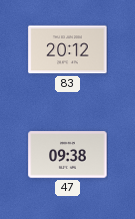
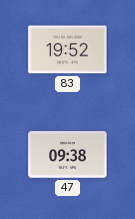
83: 20:12 -> 19:52 (68, 50)
